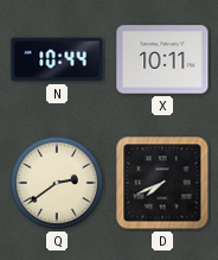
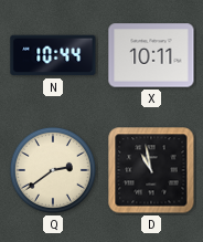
D: 7:41 -> 10:58 (151, 170)
